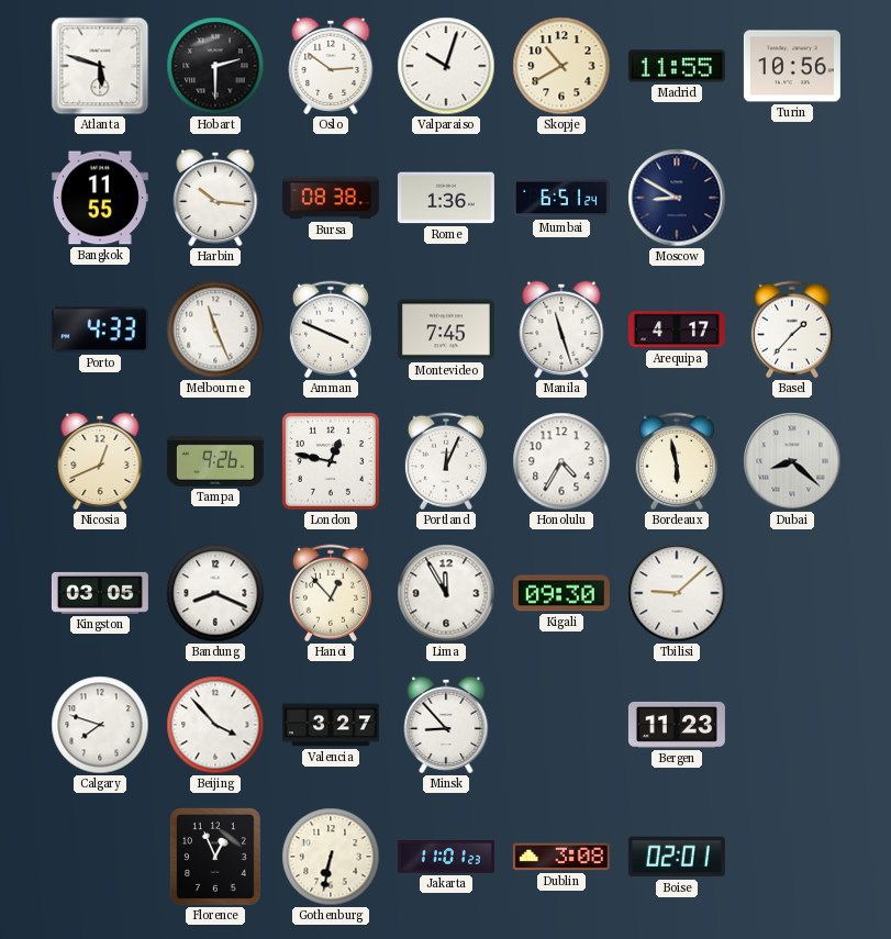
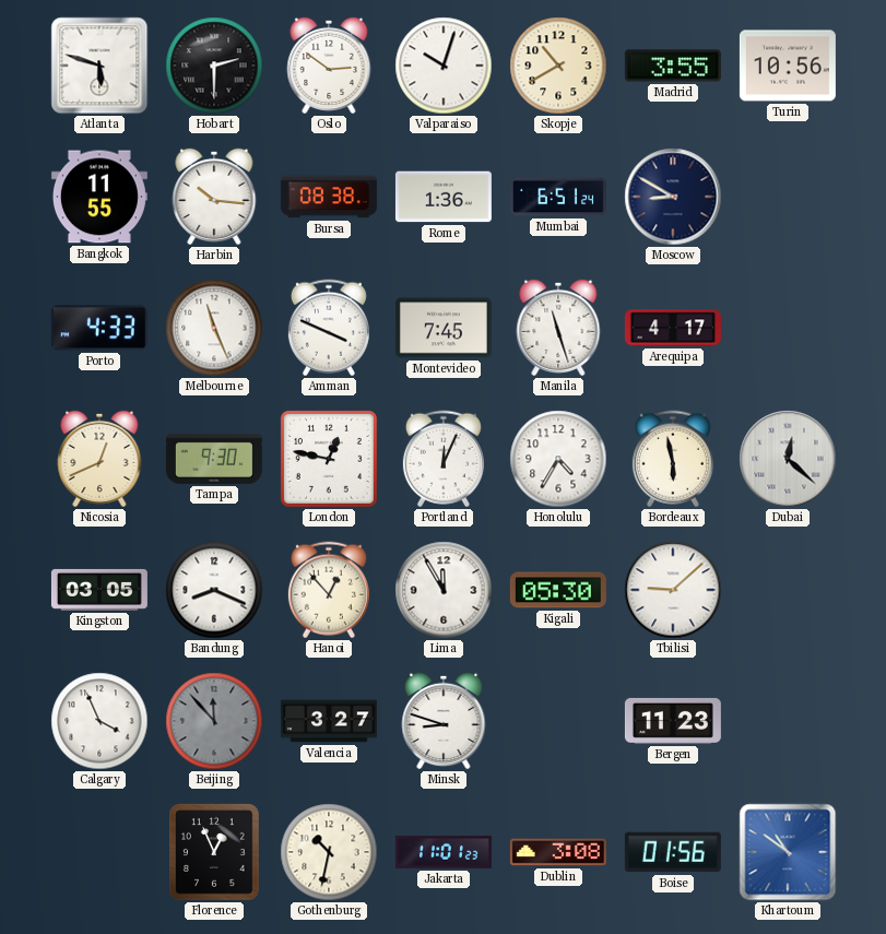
Madrid: 11:55 -> 3:55 (673, 66)
Basel: 1:37 -> none (792, 329)
Tampa: 9:26 -> 9:30 (214, 459)
Dubai: 8:22 -> 12:22 (788, 459)
Kigali: 09:30 -> 05:30 (558, 590)
Calgary: 7:48 -> 3:56 (99, 721)
Beijing: 3:53 -> 11:53 (214, 721)
Beijing dial: white -> grey (214, 721)
Minsk: 8:53 -> 8:48 (444, 721)
Gothenburg: 6:32 -> 10:32 (329, 852)
Boise: 02:01 -> 01:56 (673, 852)
Khartoum: none -> 10:51 (788, 852)
